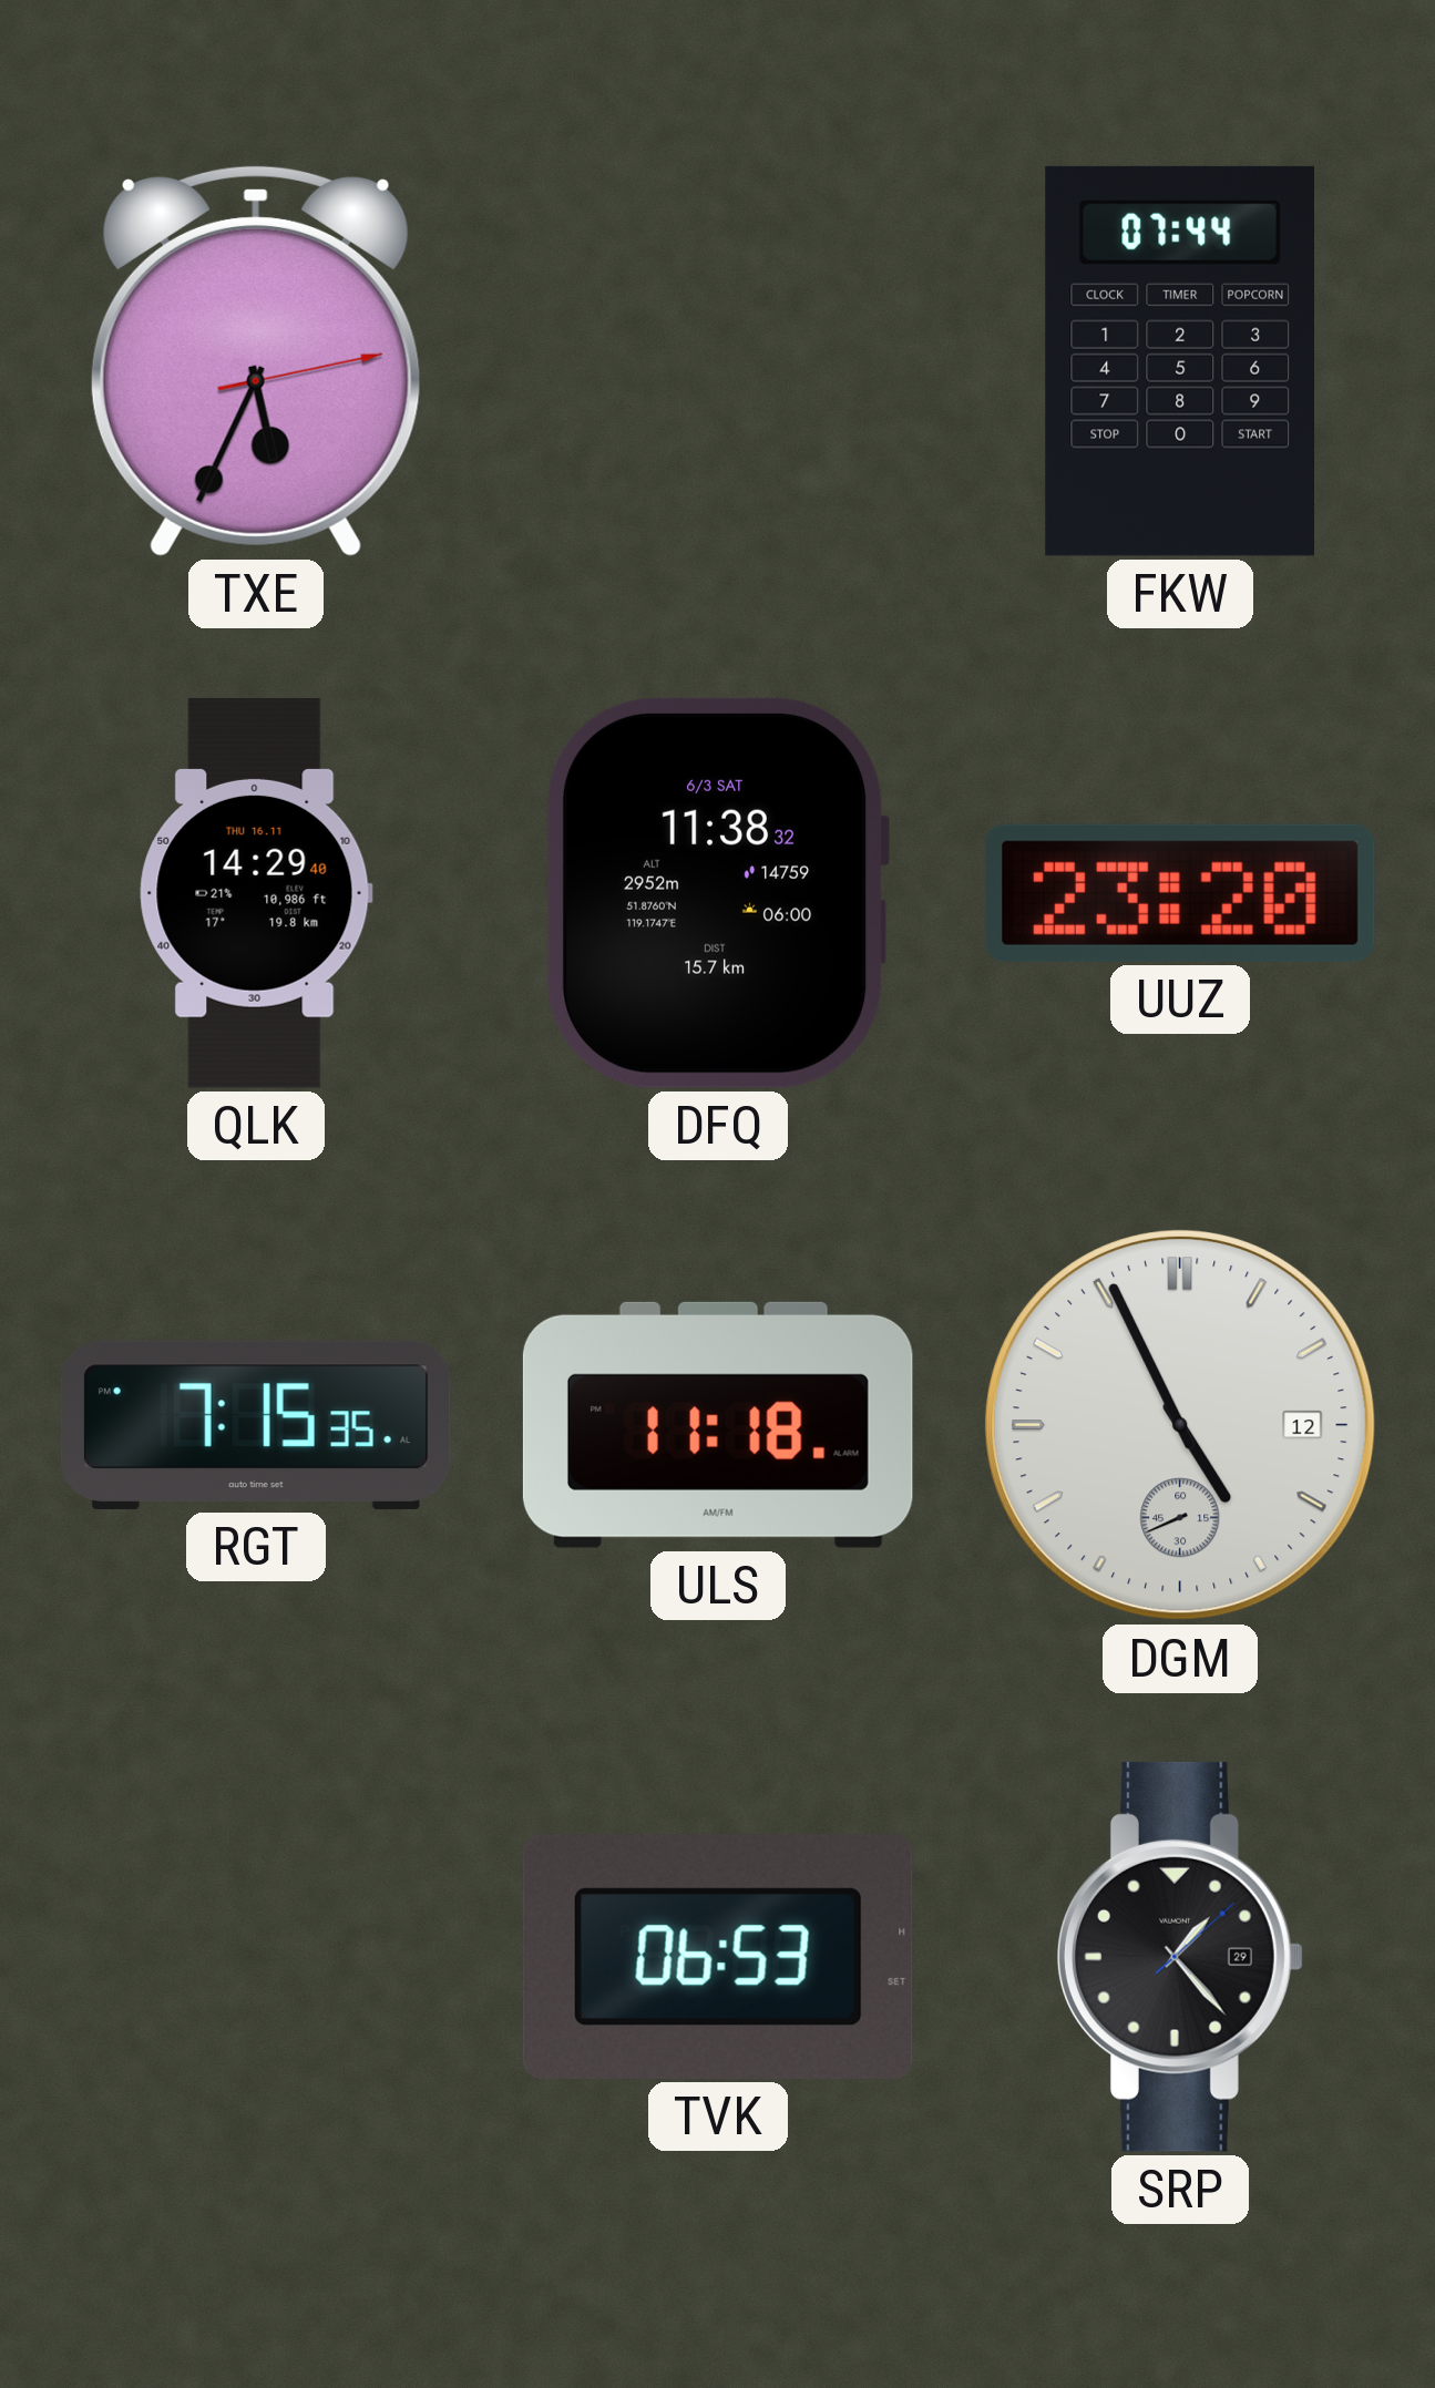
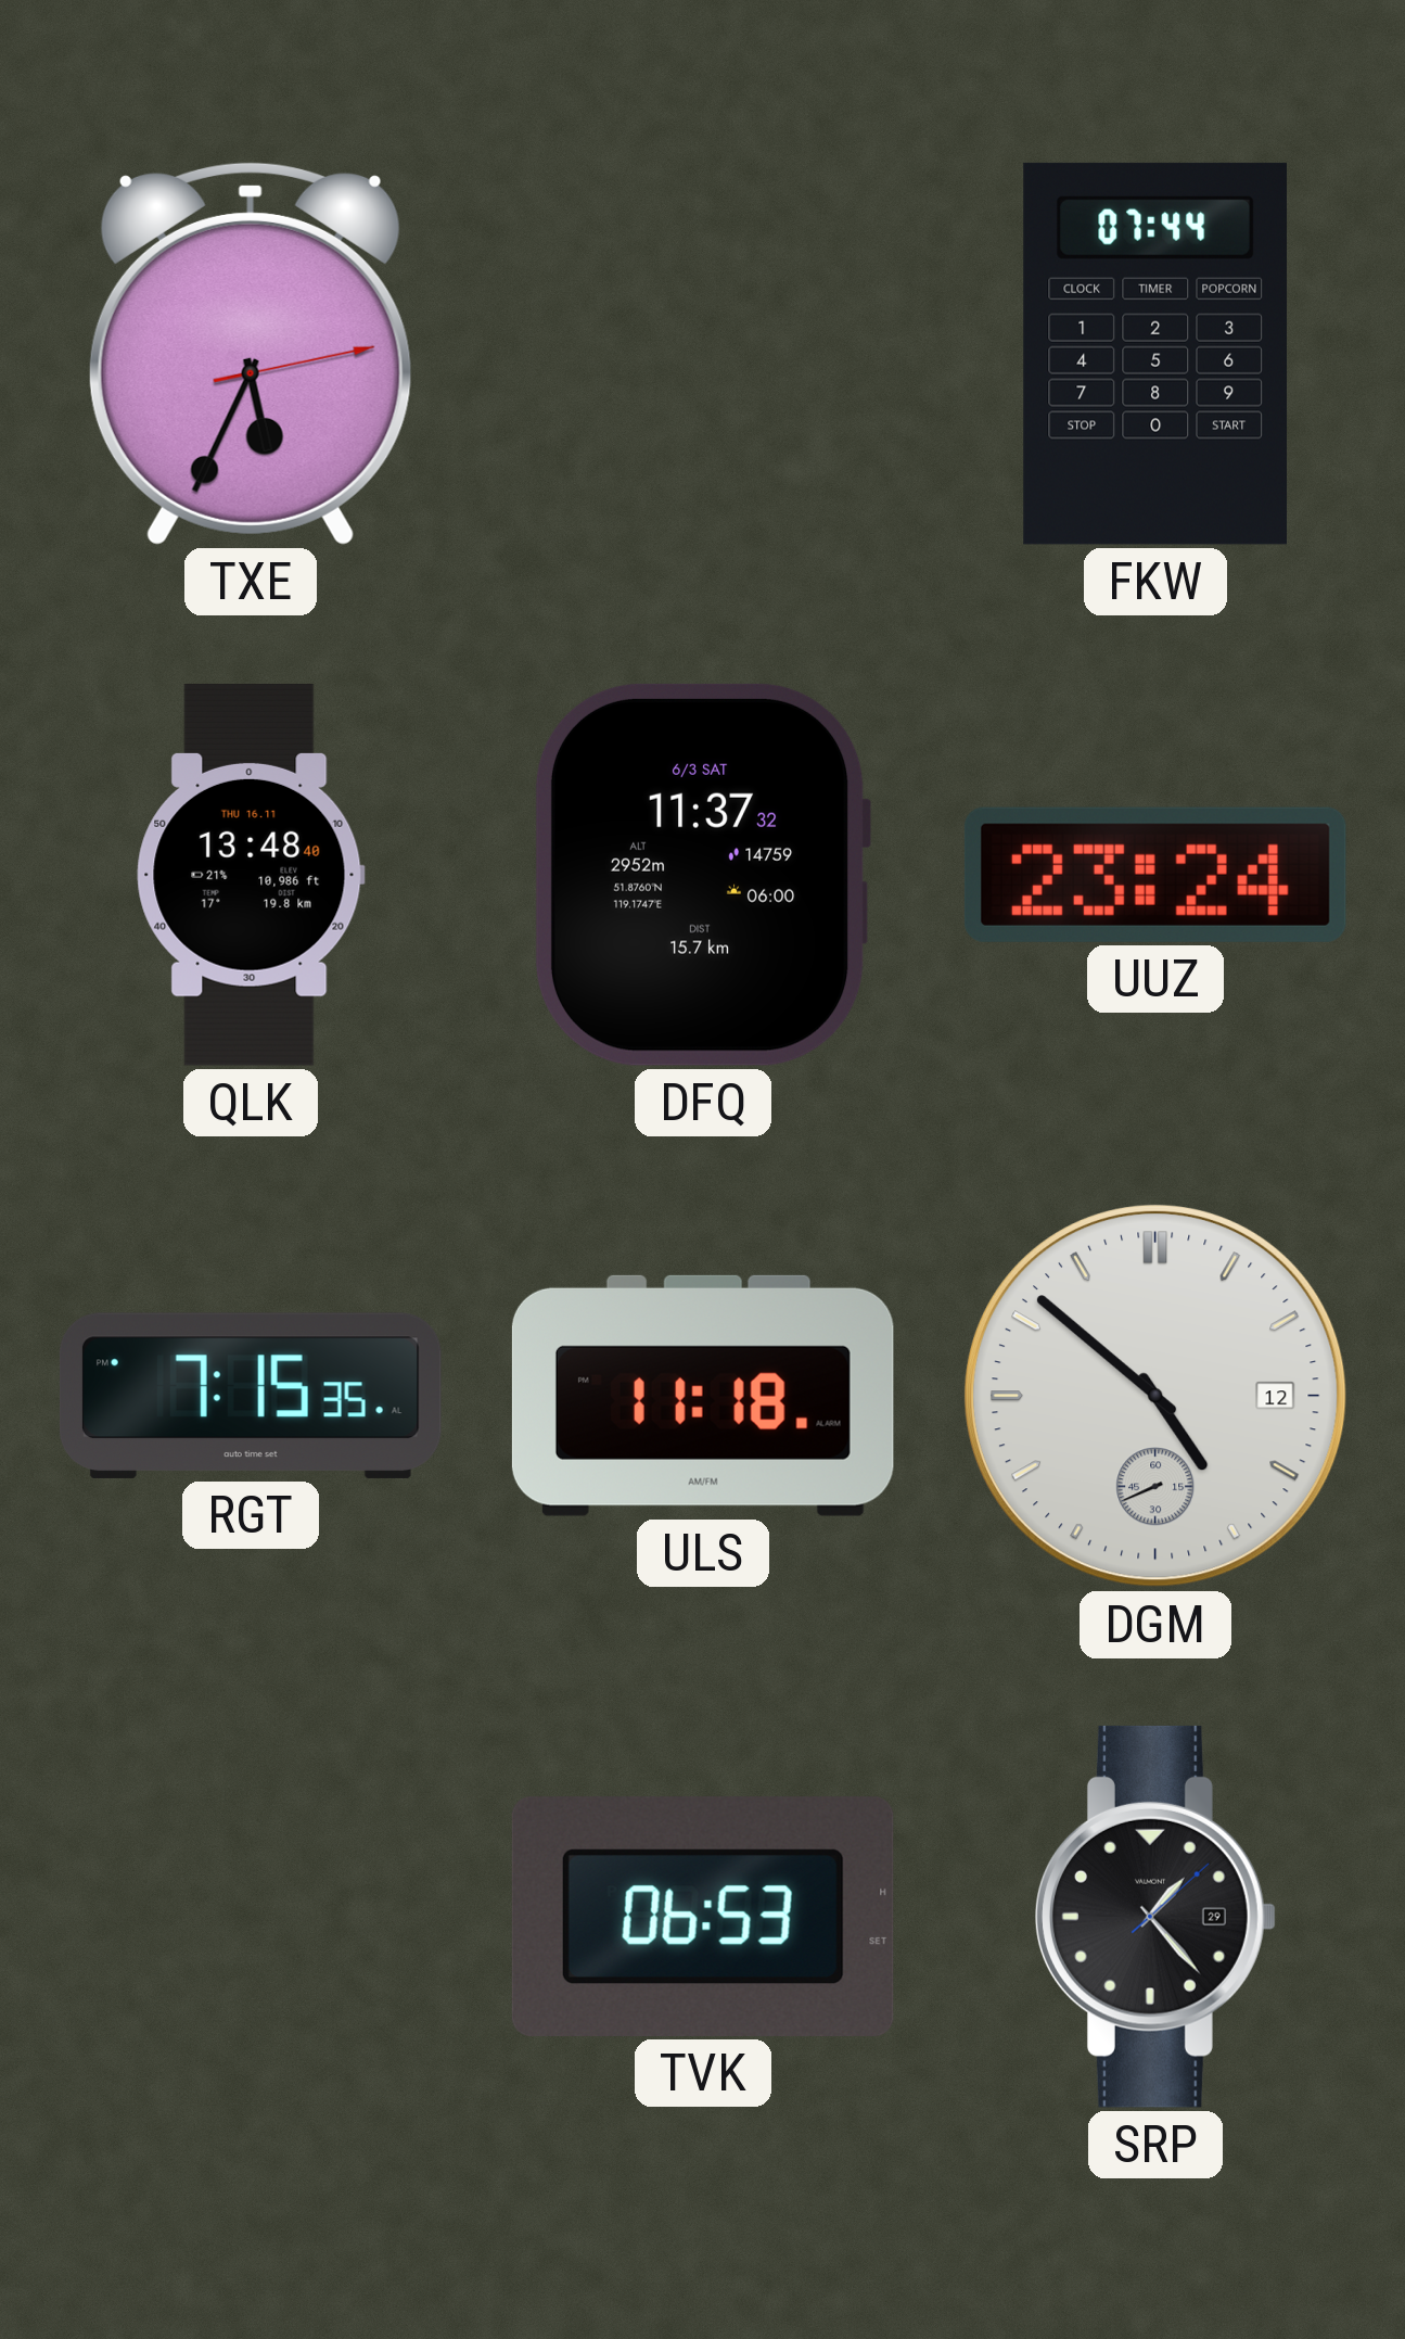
QLK: 14:29 -> 13:48 (251, 875)
DFQ: 11:38 -> 11:37 (703, 875)
UUZ: 23:20 -> 23:24 (1155, 875)
DGM: 4:55 -> 4:51 (1157, 1397)
